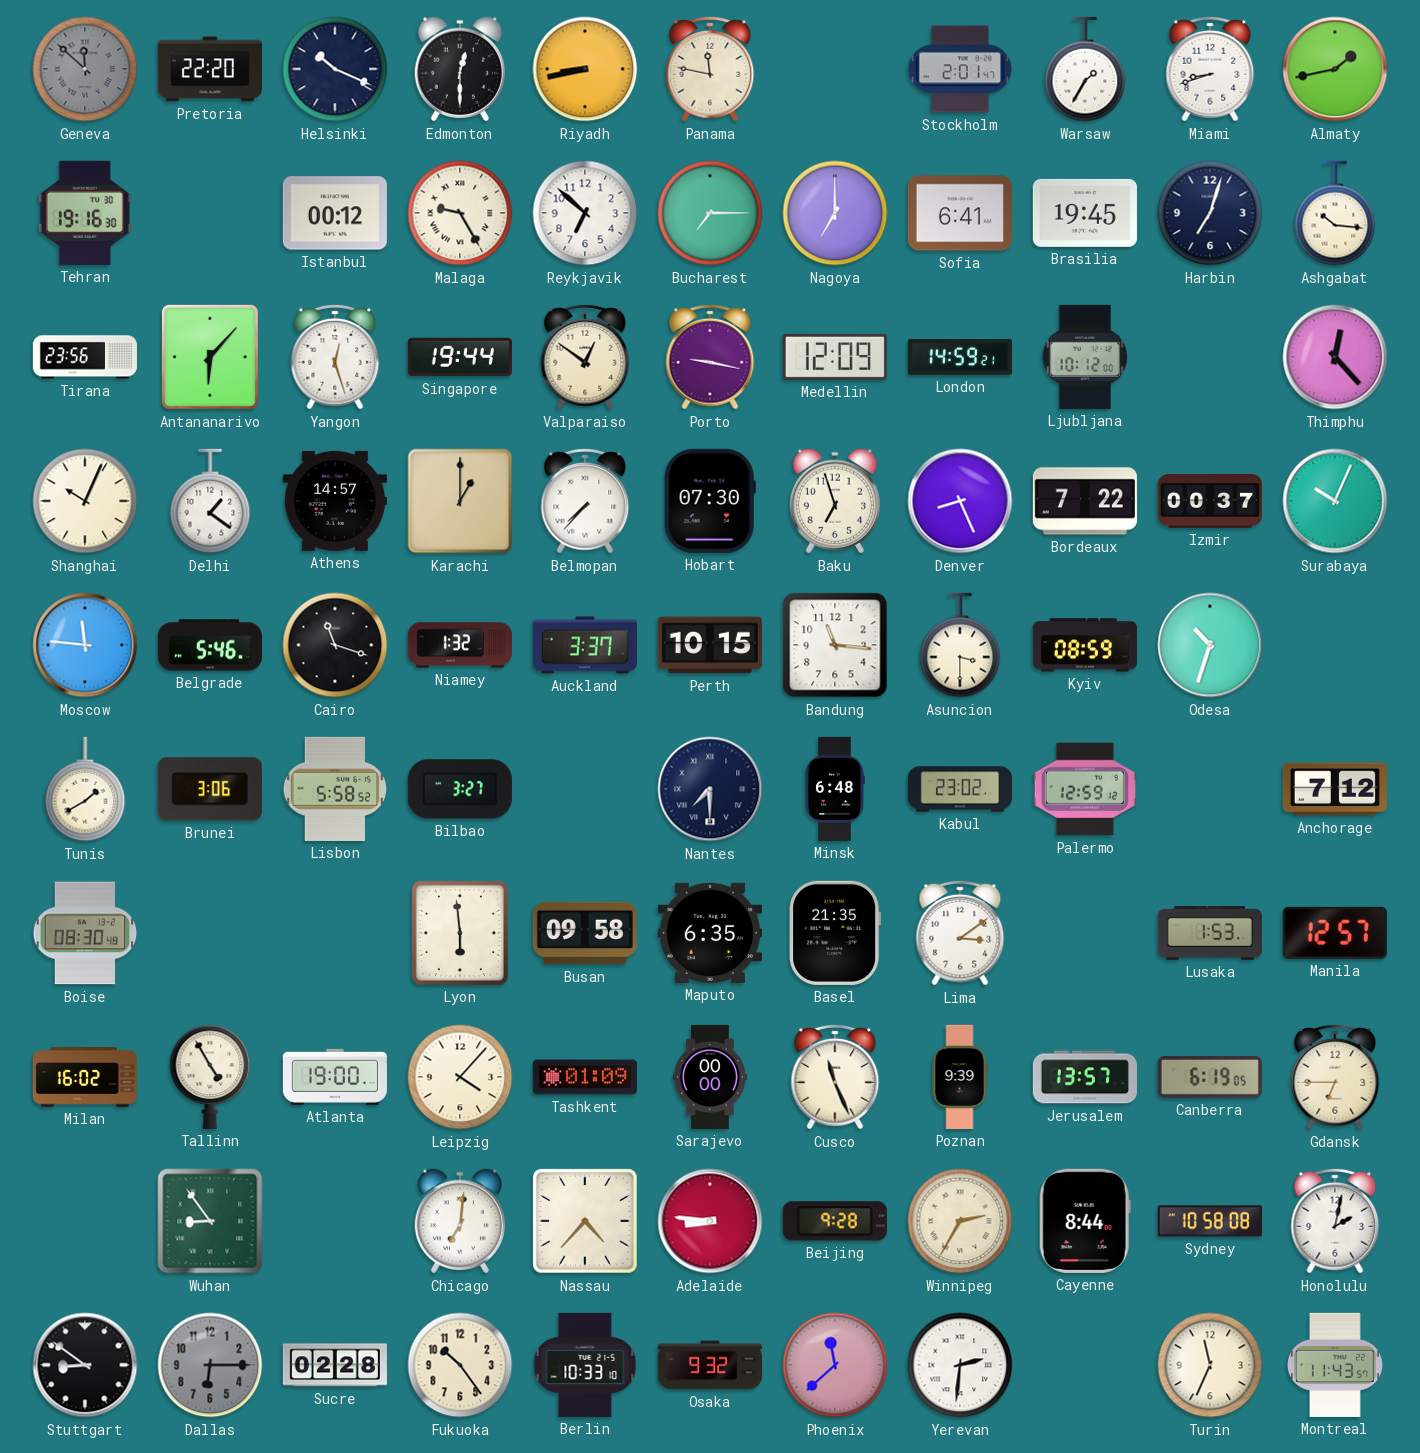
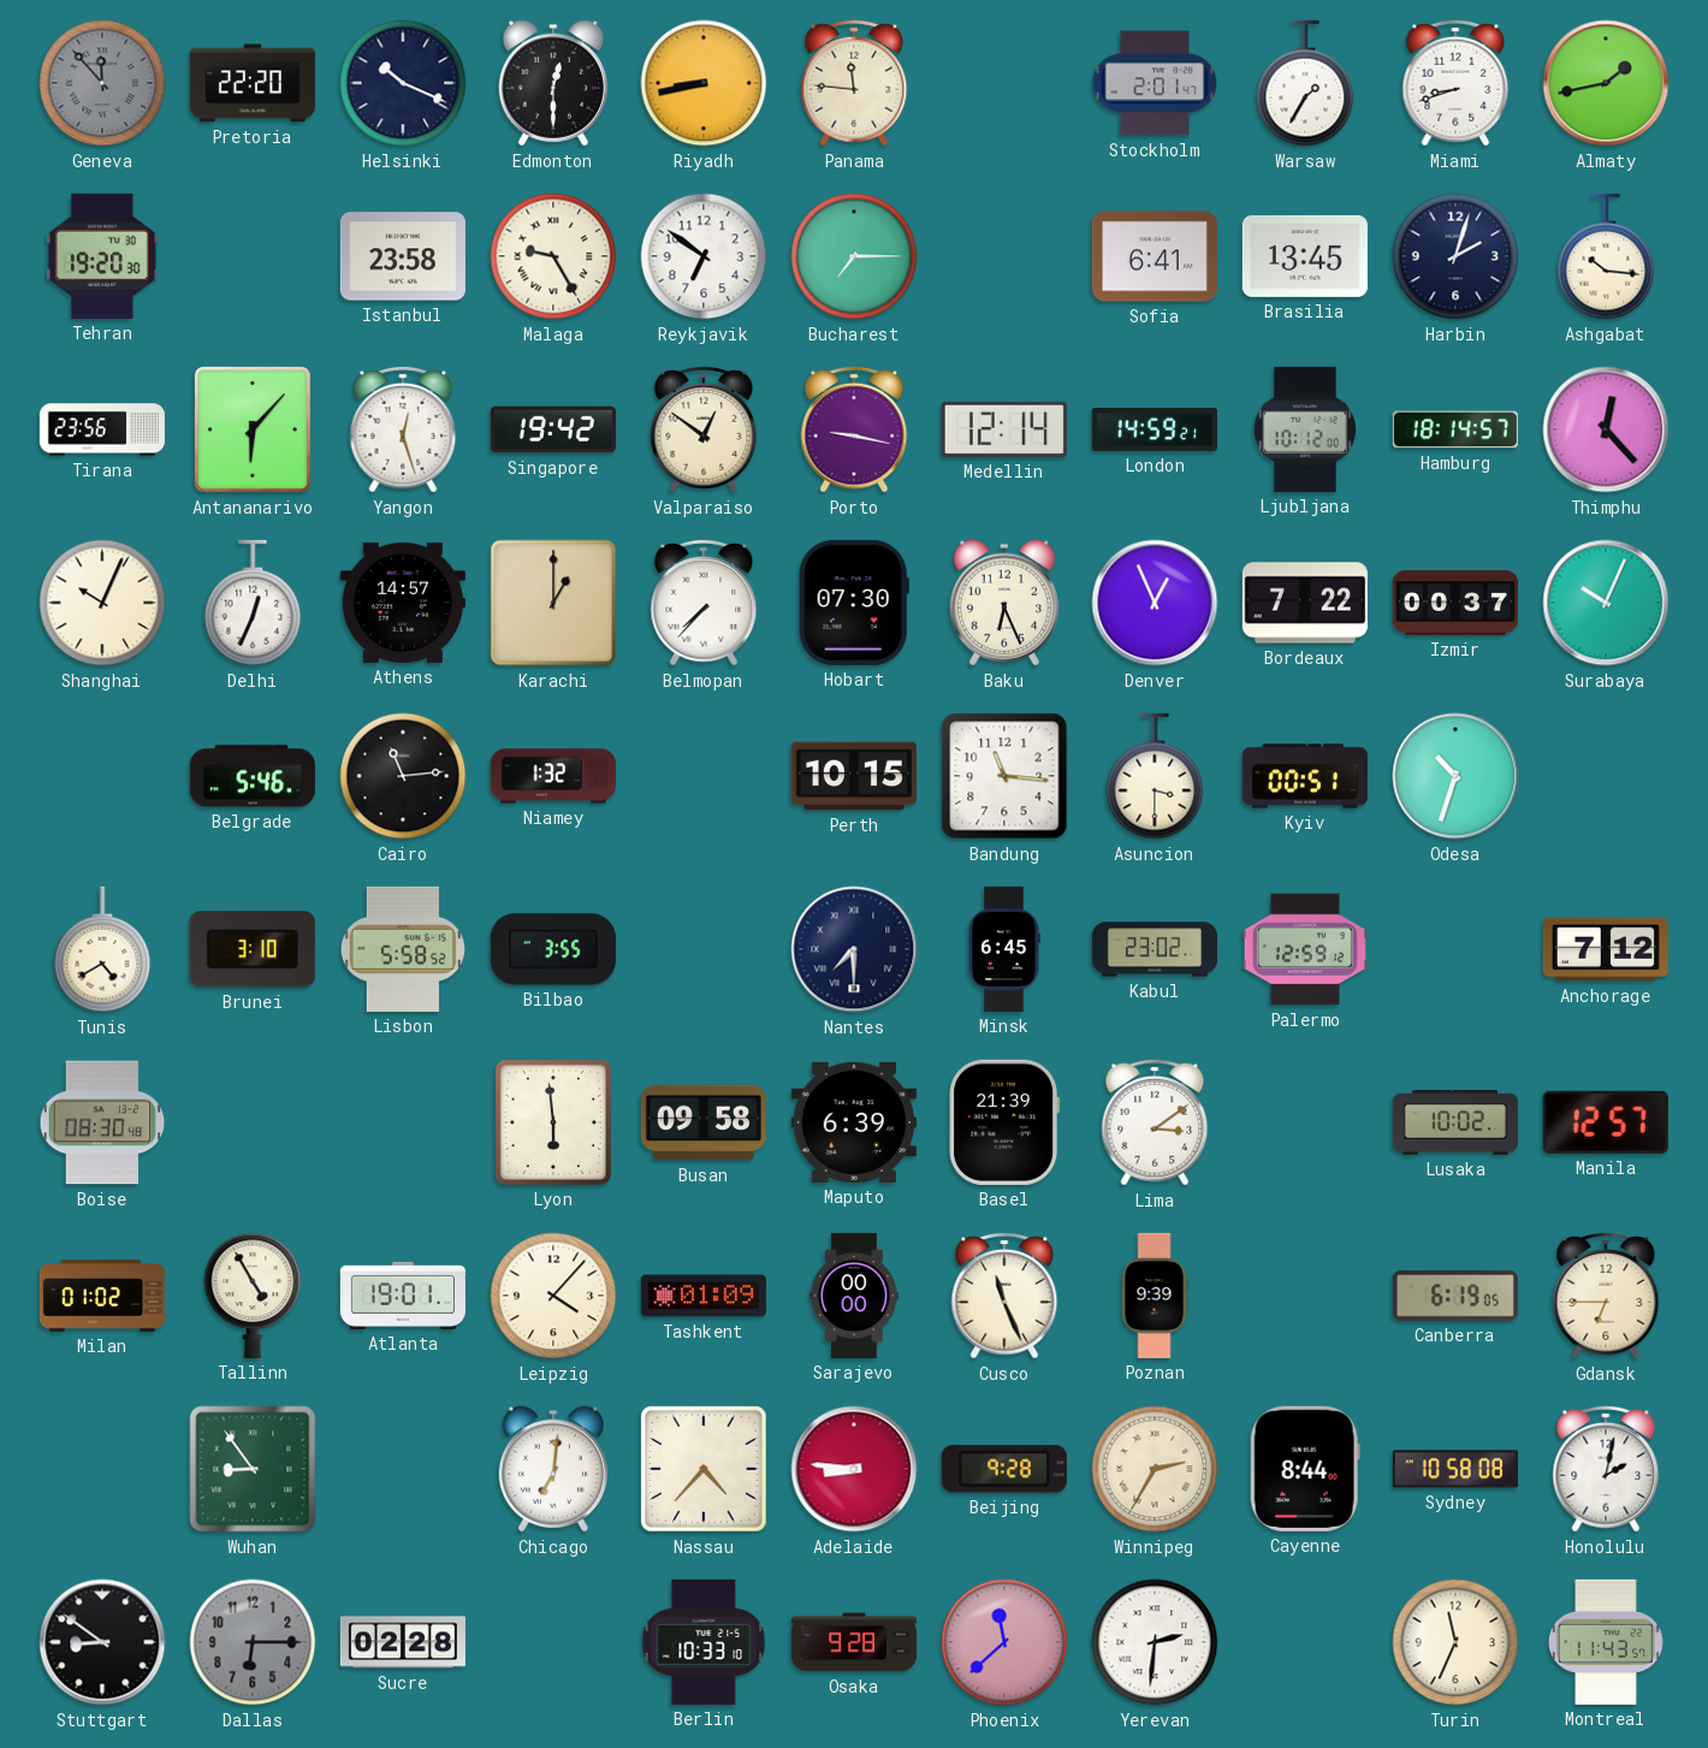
Geneva: 11:52 -> 11:53 (102, 83)
Panama: 11:47 -> 11:46 (854, 83)
Tehran: 19:16 -> 19:20 (102, 256)
Istanbul: 00:12 -> 23:58 (403, 256)
Reykjavik: 6:52 -> 6:51 (704, 256)
Nagoya: 7:00 -> none (835, 213)
Brasilia: 19:45 -> 13:45 (1305, 256)
Harbin: 7:03 -> 2:03 (1455, 256)
Singapore: 19:44 -> 19:42 (553, 429)
Medellin: 12:09 -> 12:14 (1004, 429)
Hamburg: none -> 18:14 (1455, 429)
Delhi: 1:21 -> 12:34 (253, 603)
Baku: 6:57 -> 6:26 (1004, 603)
Denver: 8:26 -> 12:56 (1155, 603)
Moscow: 11:46 -> none (85, 645)
Cairo: 11:18 -> 11:14 (403, 776)
Auckland: 3:37 -> none (585, 645)
Kyiv: 08:59 -> 00:51 (1305, 776)
Tunis: 1:40 -> 4:40 (102, 949)
Brunei: 3:06 -> 3:10 (253, 949)
Bilbao: 3:27 -> 3:55 (553, 949)
Minsk: 6:48 -> 6:45 (1004, 949)
Maputo: 6:35 -> 6:39 (854, 1122)
Basel: 21:35 -> 21:39 (1004, 1122)
Lusaka: 1:53 -> 10:02 (1455, 1124)
Milan: 16:02 -> 01:02 (102, 1296)
Atlanta: 19:00 -> 19:01 (403, 1296)
Jerusalem: 13:57 -> none (1085, 1077)
Fukuoka: 10:24 -> none (460, 1365)
Osaka: 9:32 -> 9:28 (854, 1642)
